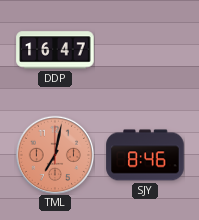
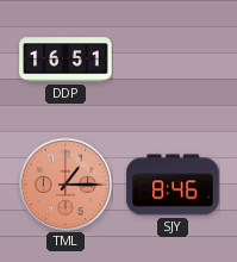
DDP: 16:47 -> 16:51 (66, 60)
TML: 7:02 -> 1:15 (66, 185)
